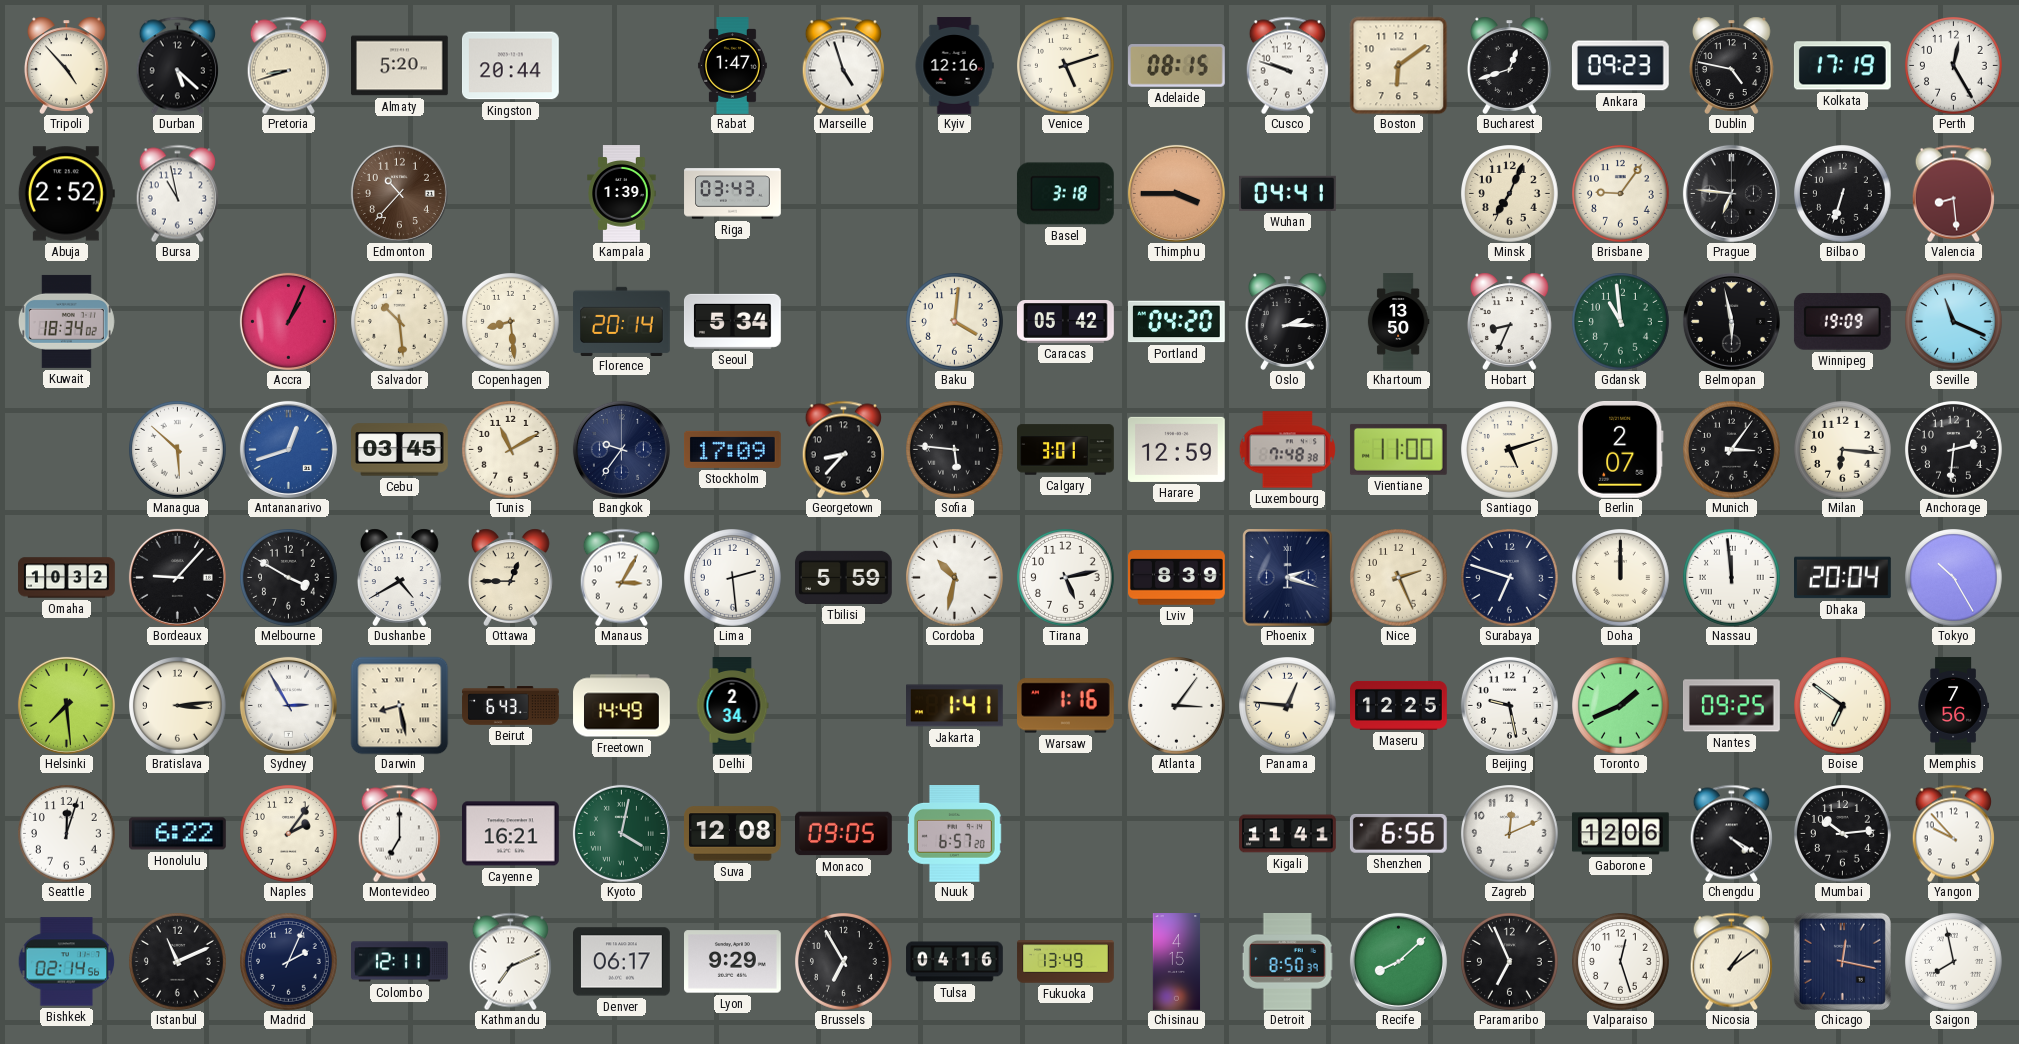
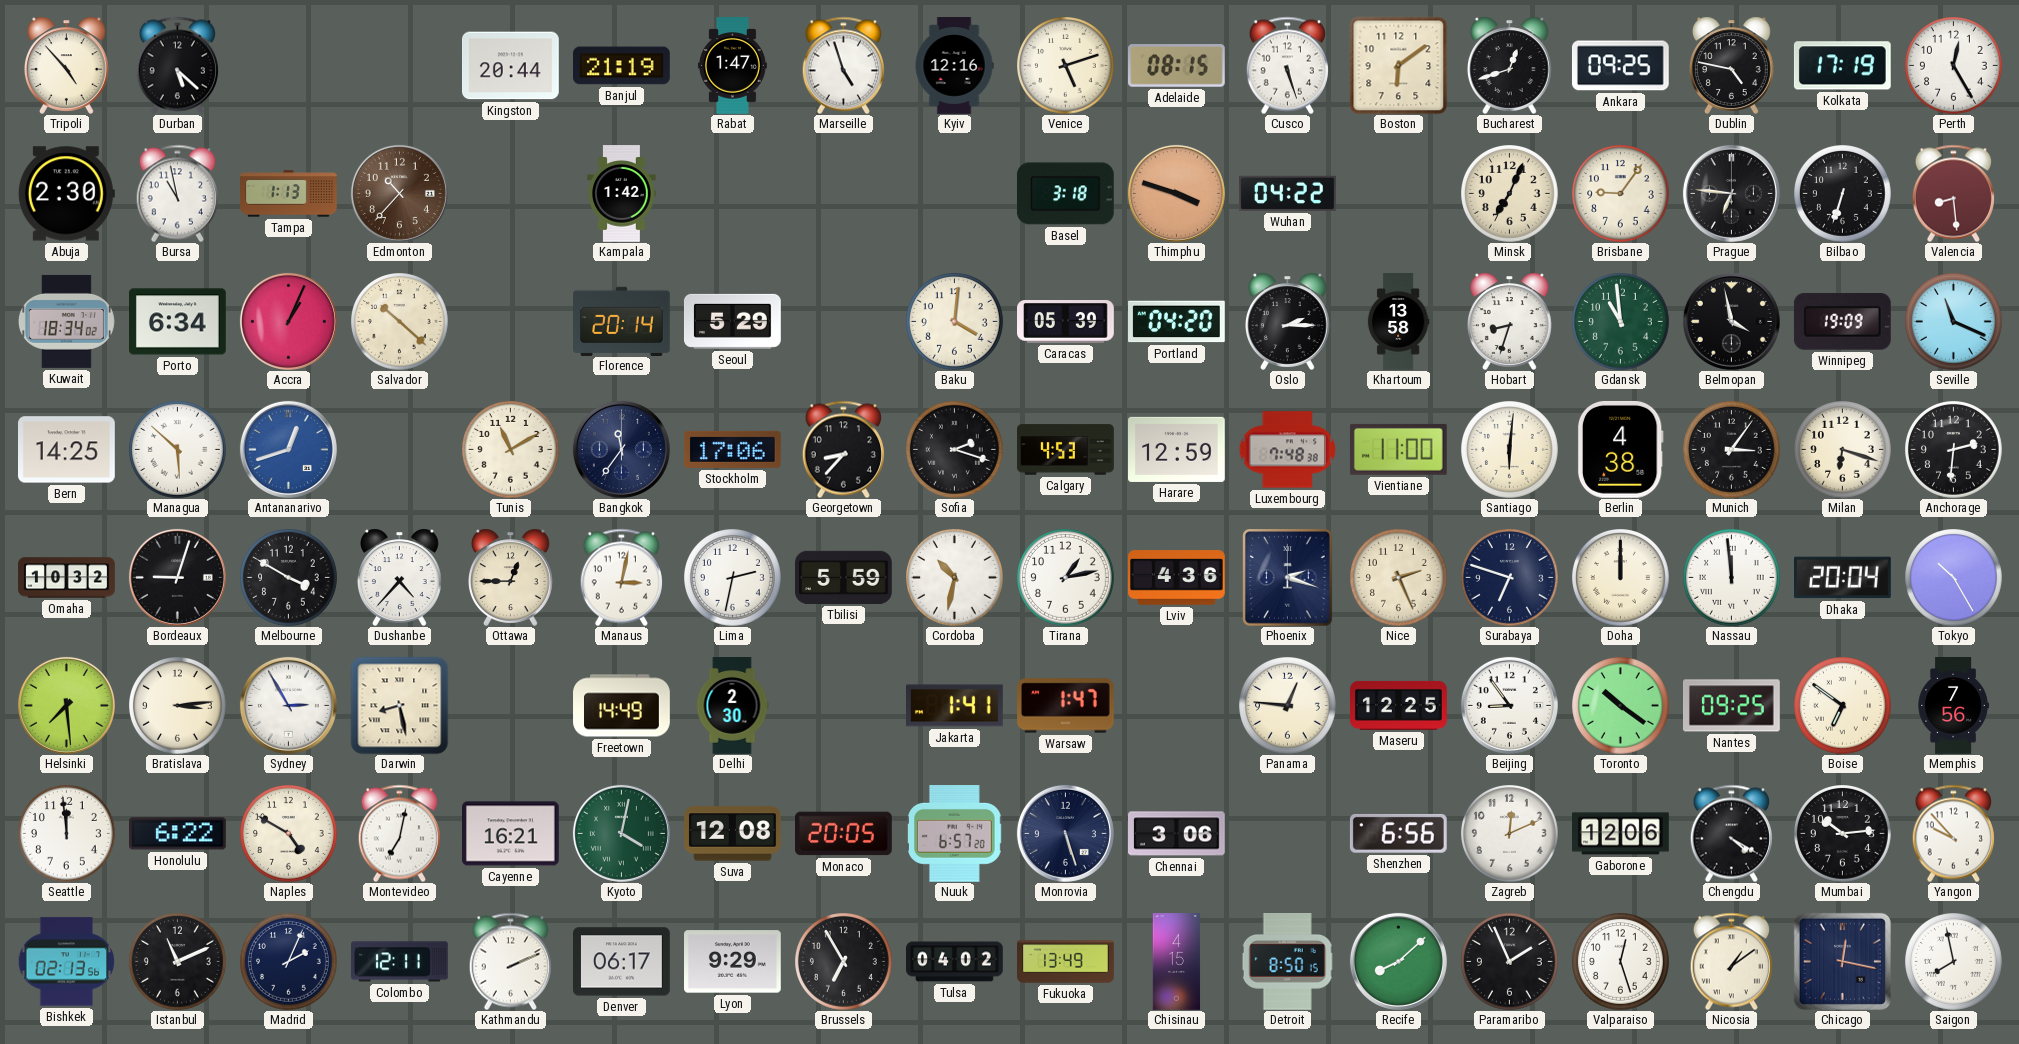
Pretoria: 8:42 -> none (288, 65)
Almaty: 5:20 -> none (400, 66)
Banjul: none -> 21:19 (622, 66)
Cusco: 9:48 -> 5:27 (1287, 65)
Ankara: 09:23 -> 09:25 (1620, 66)
Abuja: 2:52 -> 2:30 (66, 194)
Tampa: none -> 1:13 (289, 194)
Kampala: 1:39 -> 1:42 (622, 194)
Riga: 03:43 -> none (733, 194)
Thimphu: 3:45 -> 3:48 (1176, 193)
Wuhan: 04:41 -> 04:22 (1288, 193)
Porto: none -> 6:34 (178, 322)
Salvador: 10:29 -> 10:22 (400, 322)
Copenhagen: 8:29 -> none (511, 322)
Seoul: 5:34 -> 5:29 (733, 321)
Caracas: 05:42 -> 05:39 (1066, 322)
Khartoum: 13:50 -> 13:58 (1398, 322)
Hobart: 8:34 -> 8:33 (1509, 321)
Belmopan: 5:58 -> 3:58 (1731, 321)
Bern: none -> 14:25 (67, 450)
Cebu: 03:45 -> none (400, 450)
Bangkok: 9:36 -> 11:36 (621, 449)
Stockholm: 17:09 -> 17:06 (733, 449)
Sofia: 5:46 -> 2:18 (955, 450)
Calgary: 3:01 -> 4:53 (1066, 450)
Santiago: 5:12 -> 6:01 (1510, 450)
Berlin: 2:07 -> 4:38 (1620, 449)
Milan: 6:16 -> 6:18 (1843, 450)
Bordeaux: 9:07 -> 9:03 (177, 577)
Dushanbe: 4:40 -> 4:37 (399, 577)
Manaus: 3:05 -> 3:02 (621, 577)
Lima: 2:29 -> 2:32 (733, 578)
Tirana: 5:13 -> 1:13 (1066, 578)
Lviv: 8:39 -> 4:36 (1177, 578)
Beirut: 6:43 -> none (511, 706)
Delhi: 2:34 -> 2:30 (732, 706)
Warsaw: 1:16 -> 1:47 (1066, 706)
Atlanta: 3:06 -> none (1177, 706)
Beijing: 9:28 -> 8:54 (1509, 705)
Toronto: 1:41 -> 10:21 (1621, 706)
Seattle: 12:03 -> 11:59 (67, 834)
Naples: 2:06 -> 4:50 (289, 834)
Montevideo: 7:00 -> 7:02 (399, 833)
Monaco: 09:05 -> 20:05 (844, 834)
Monrovia: none -> 5:27 (1065, 833)
Chennai: none -> 3:06 (1177, 834)
Kigali: 11:41 -> none (1288, 834)
Bishkek: 02:14 -> 02:13 (66, 962)
Kathmandu: 7:11 -> 2:11 (510, 961)
Tulsa: 04:16 -> 04:02 (955, 962)
Detroit: 8:50:39 -> 8:50:15 (1287, 962)
Paramaribo: 6:56 -> 1:56 (1510, 962)
